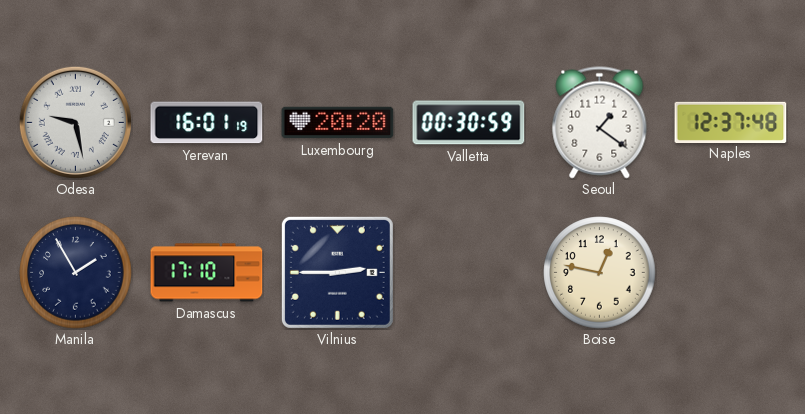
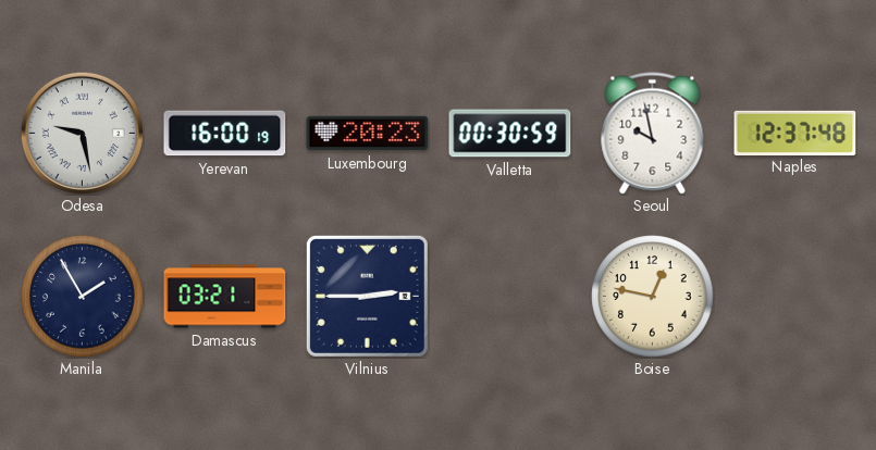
Yerevan: 16:01 -> 16:00 (225, 134)
Luxembourg: 20:20 -> 20:23 (368, 134)
Seoul: 1:21 -> 9:58 (653, 134)
Damascus: 17:10 -> 03:21 (225, 297)
